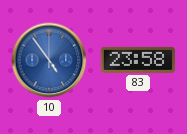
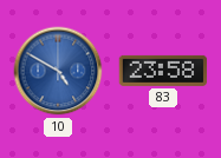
10: 4:54 -> 4:50 (58, 71)
